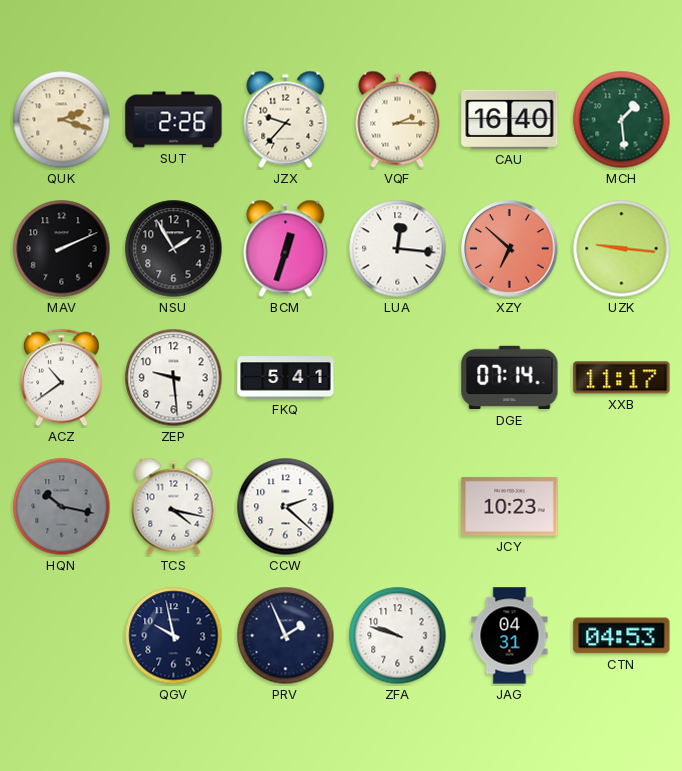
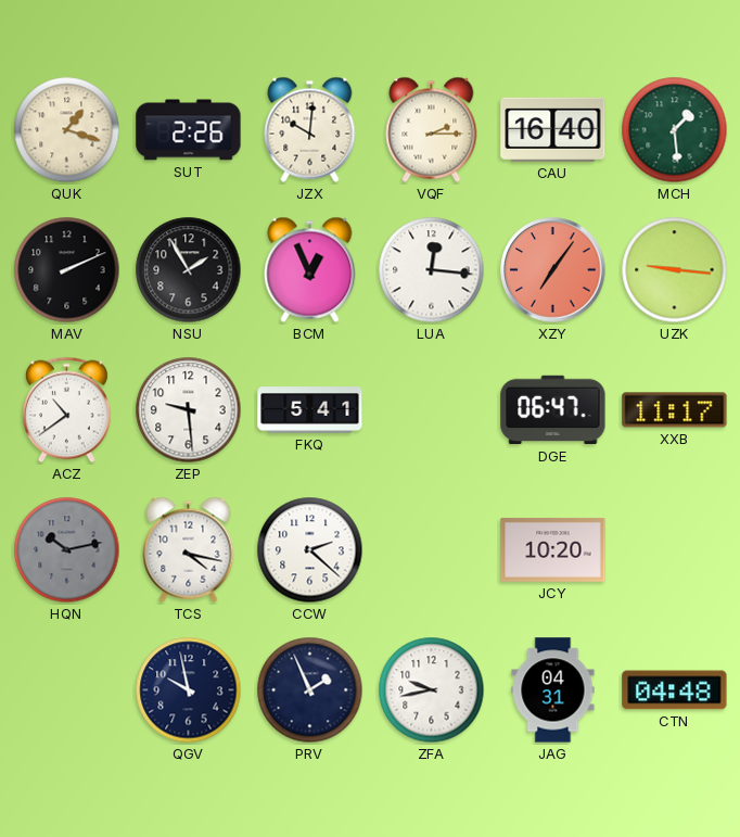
QUK: 2:18 -> 1:18 (67, 130)
JZX: 9:37 -> 10:01 (310, 129)
BCM: 12:33 -> 12:56 (310, 269)
XZY: 6:52 -> 7:06 (553, 270)
DGE: 07:14 -> 06:47 (553, 410)
HQN: 10:17 -> 10:13 (67, 550)
JCY: 10:23 -> 10:20 (553, 549)
ZFA: 9:48 -> 9:43 (432, 690)
CTN: 04:53 -> 04:48 (675, 690)
